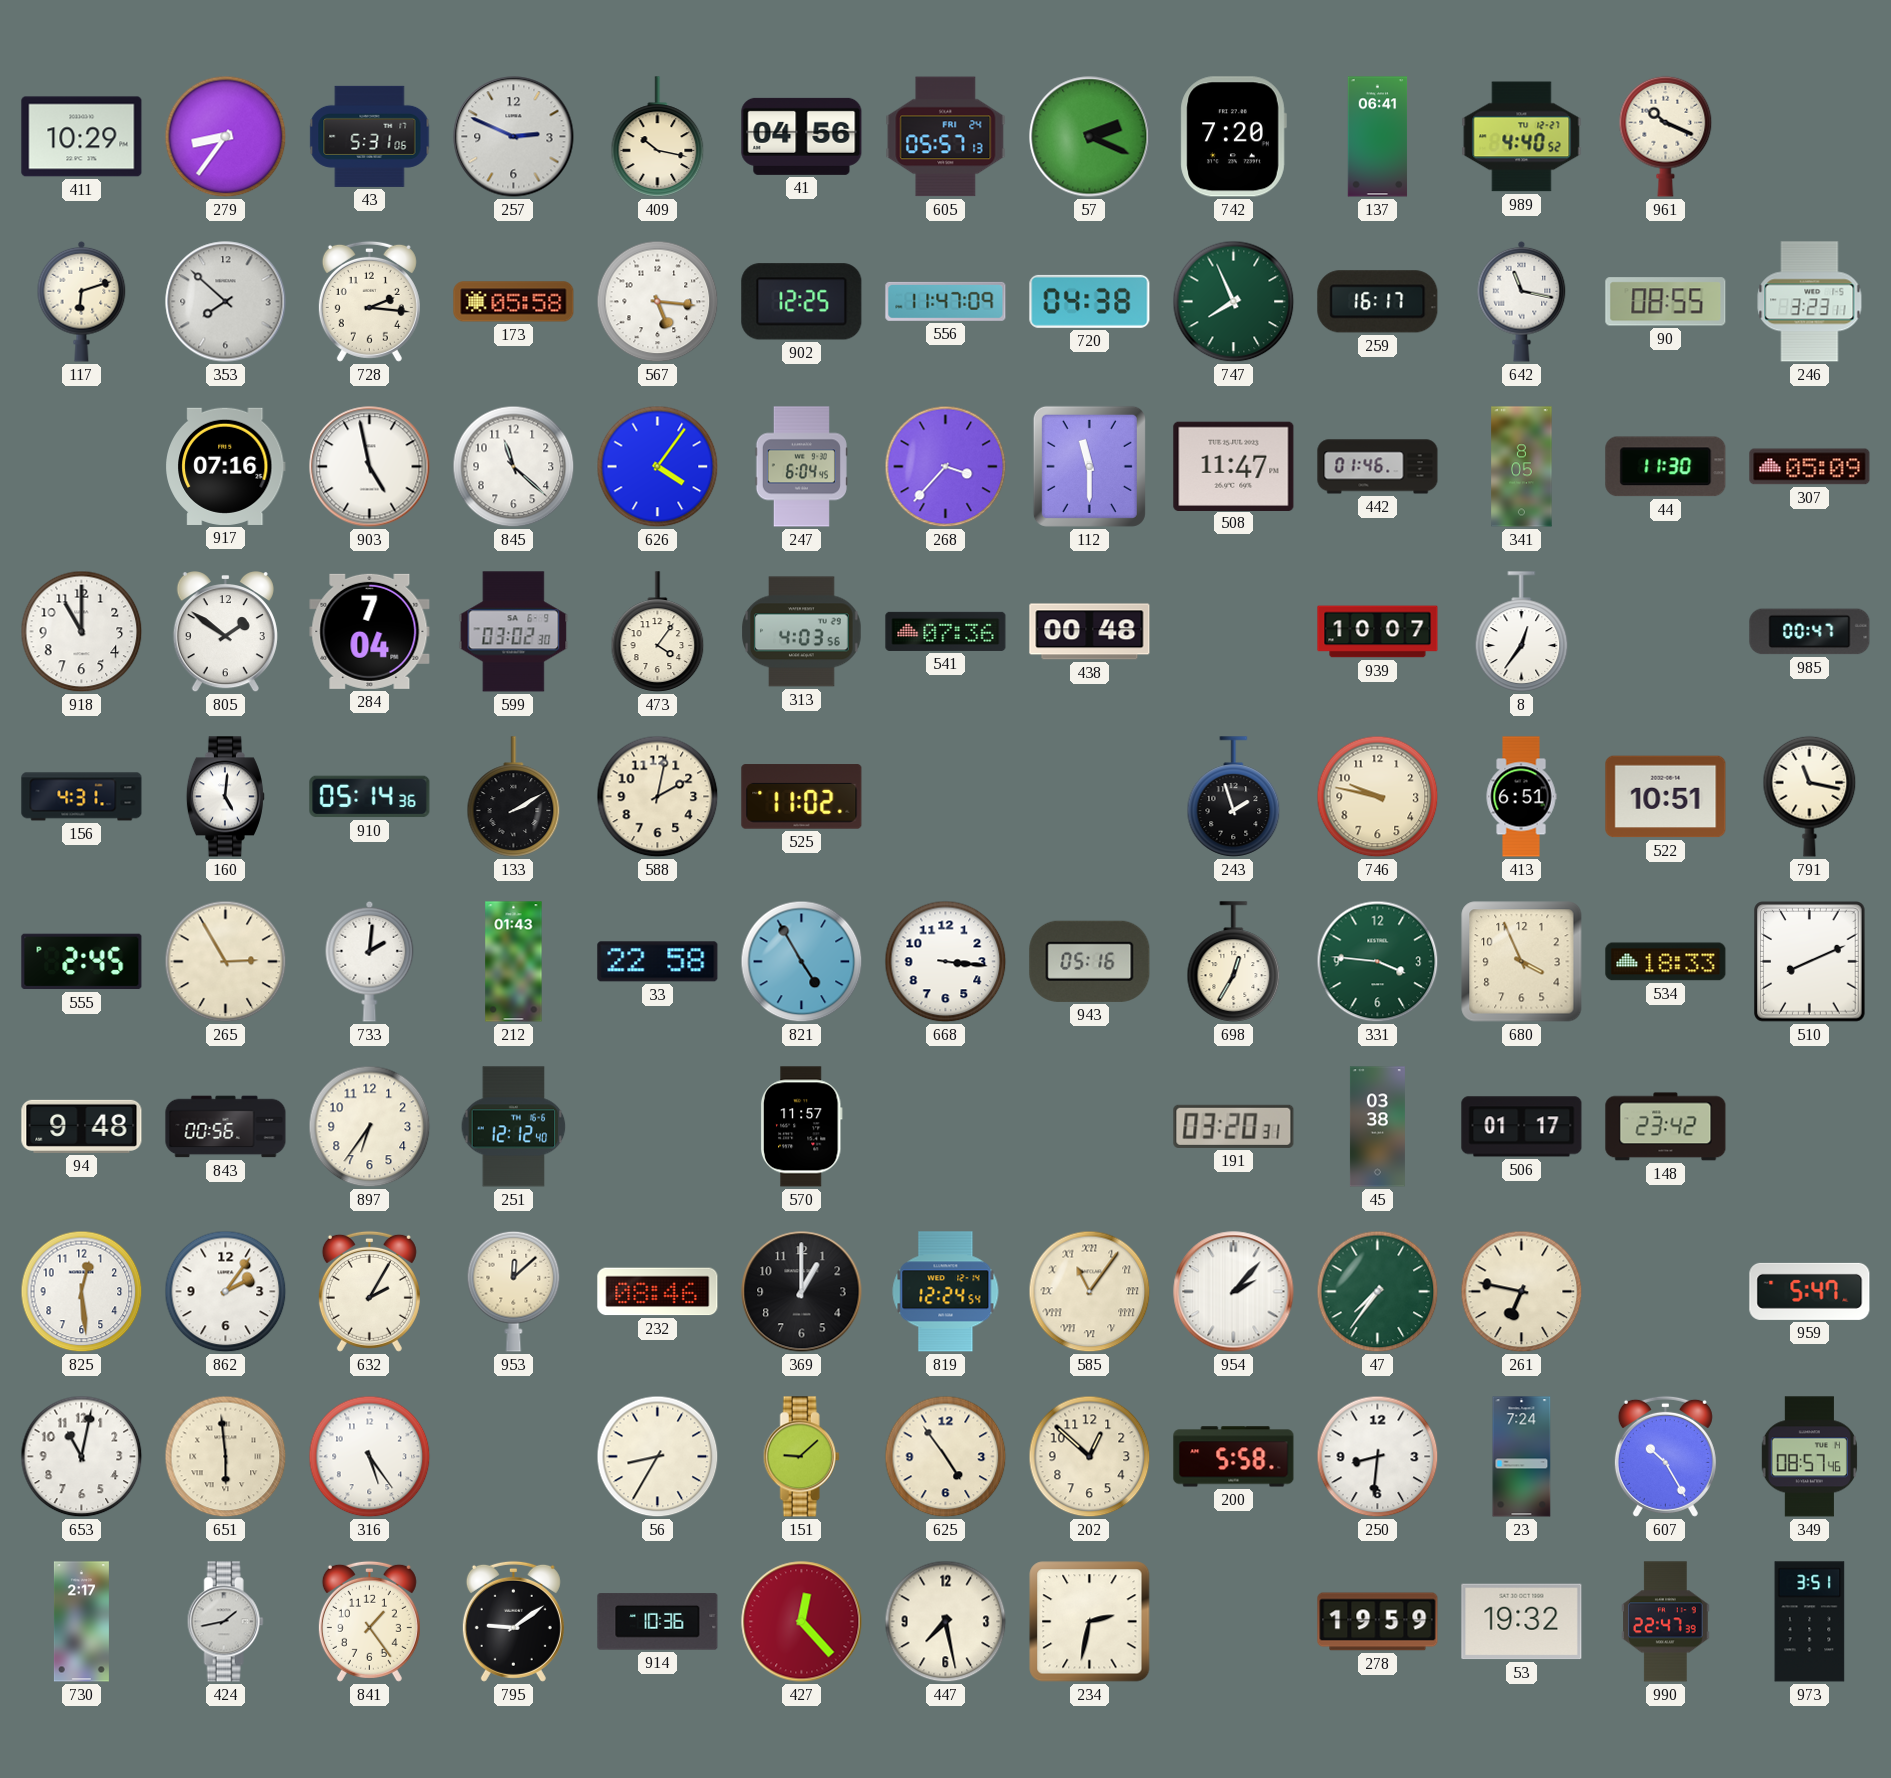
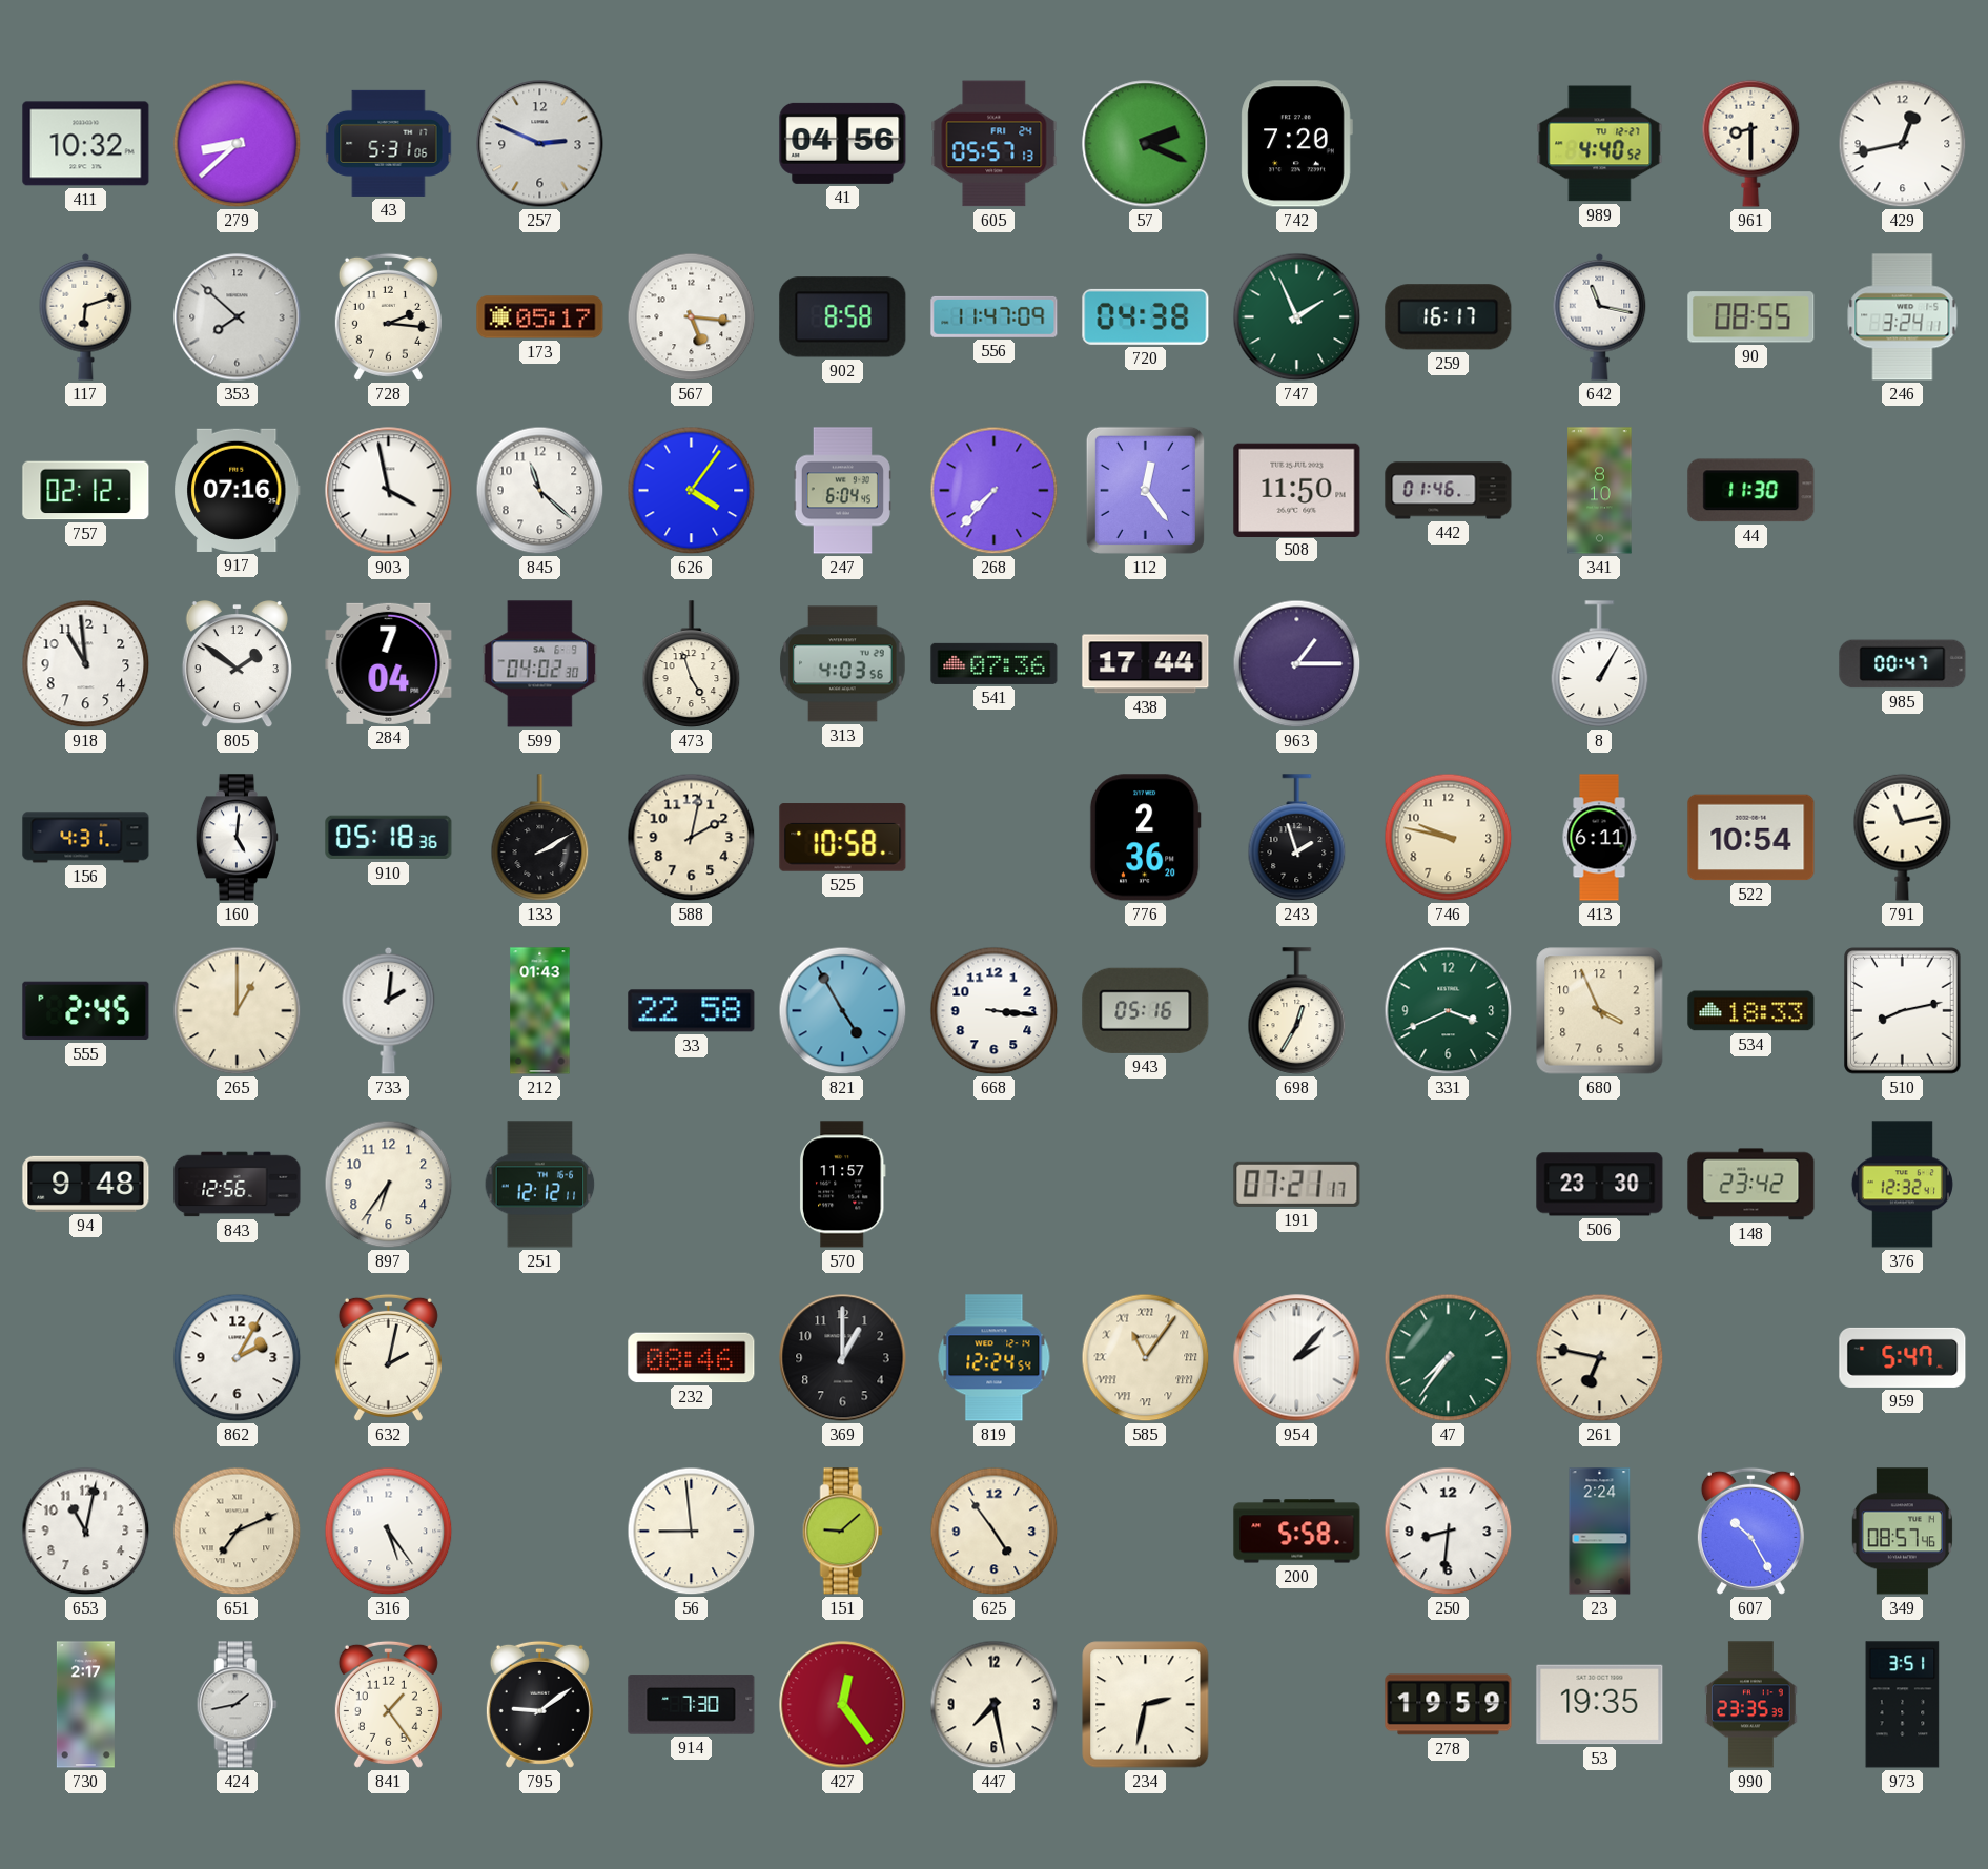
411: 10:29 -> 10:32 (86, 144)
279: 8:36 -> 8:38 (238, 144)
409: 10:17 -> none (658, 137)
137: 06:41 -> none (1378, 137)
961: 10:19 -> 8:30 (1751, 143)
429: none -> 12:43 (1903, 144)
173: 05:58 -> 05:17 (540, 317)
902: 12:25 -> 8:58 (843, 317)
747: 7:56 -> 1:56 (1297, 317)
246: 3:23 -> 3:24 (1903, 317)
757: none -> 02:12 (86, 491)
903: 4:58 -> 3:58 (389, 491)
268: 3:37 -> 7:37 (995, 491)
112: 11:30 -> 12:24 (1145, 490)
508: 11:47 -> 11:50 (1297, 490)
341: 8:05 -> 8:10 (1600, 491)
307: 05:09 -> none (1810, 467)
918: 11:00 -> 10:59 (86, 664)
599: 03:02 -> 04:02 (540, 664)
473: 4:06 -> 4:57 (692, 664)
438: 00:48 -> 17:44 (1146, 664)
963: none -> 1:15 (1297, 664)
939: 10:07 -> none (1378, 632)
8: 12:36 -> 1:05 (1600, 664)
910: 05:14 -> 05:18 (389, 838)
525: 11:02 -> 10:58 (843, 838)
776: none -> 2:36 (1145, 838)
413: 6:51 -> 6:11 (1599, 838)
522: 10:51 -> 10:54 (1751, 838)
791: 11:17 -> 11:13 (1903, 837)
265: 2:55 -> 1:00 (238, 1011)
331: 3:46 -> 3:41 (1449, 1011)
510: 8:11 -> 8:13 (1903, 1011)
843: 00:56 -> 12:56 (238, 1185)
251: 12:12:40 -> 12:12:11 (540, 1185)
191: 03:20 -> 07:21 (1297, 1184)
45: 03:38 -> none (1377, 1127)
506: 01:17 -> 23:30 (1600, 1185)
376: none -> 12:32 (1902, 1185)
825: 12:29 -> none (82, 1292)
862: 2:06 -> 2:05 (238, 1358)
632: 2:05 -> 2:02 (388, 1357)
953: 12:08 -> none (514, 1291)
651: 5:59 -> 7:11 (238, 1532)
56: 8:35 -> 8:59 (692, 1532)
202: 12:52 -> none (1090, 1457)
23: 7:24 -> 2:24 (1600, 1532)
914: 10:36 -> 7:30 (692, 1705)
427: 12:23 -> 12:24 (843, 1705)
53: 19:32 -> 19:35 (1600, 1705)
990: 22:47 -> 23:35 (1751, 1705)
